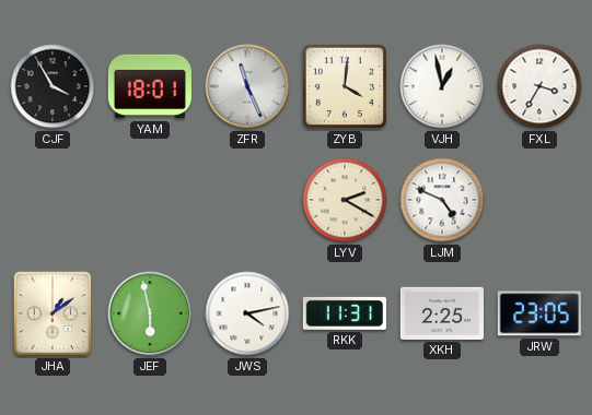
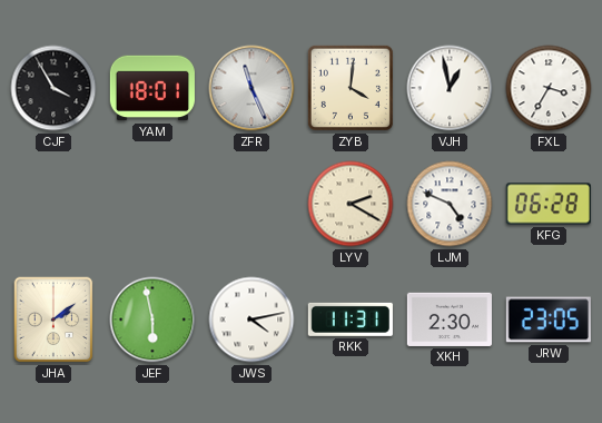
KFG: none -> 06:28 (549, 204)
JHA: 1:09 -> 2:09 (53, 319)
XKH: 2:25 -> 2:30 (450, 319)
